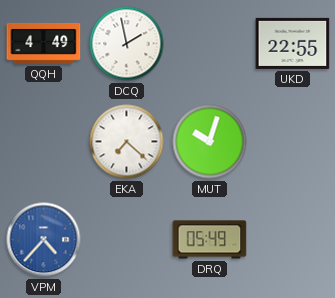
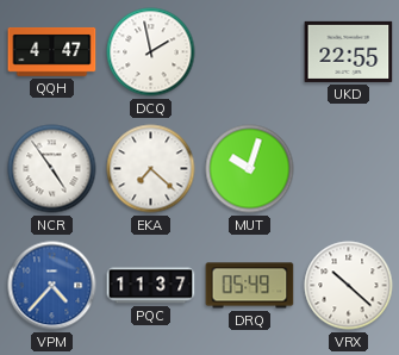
QQH: 4:49 -> 4:47 (52, 52)
NCR: none -> 4:54 (52, 169)
PQC: none -> 11:37 (151, 286)
VRX: none -> 10:22 (349, 286)
